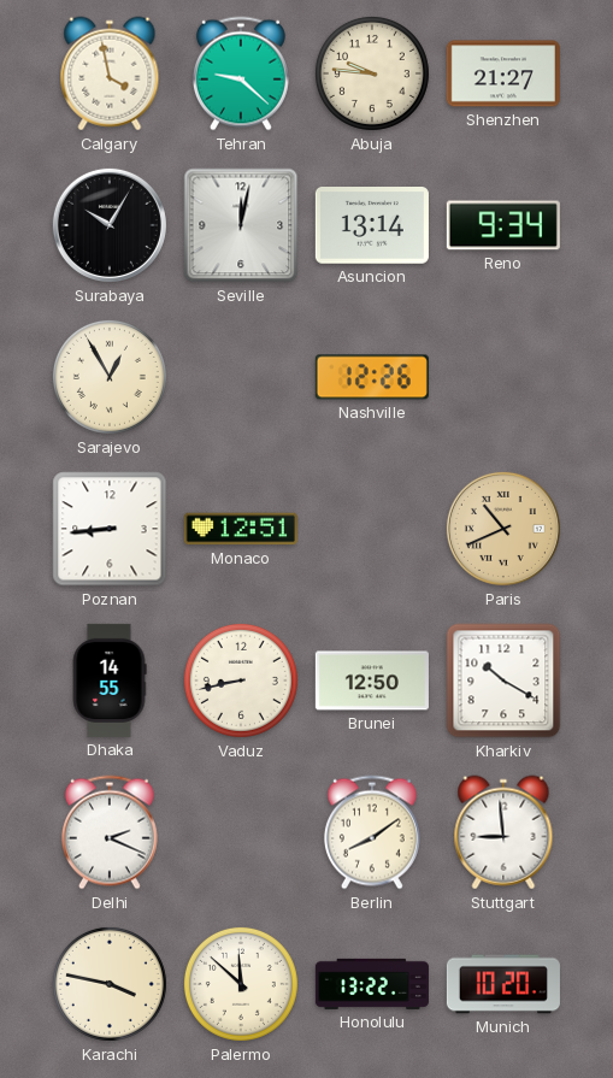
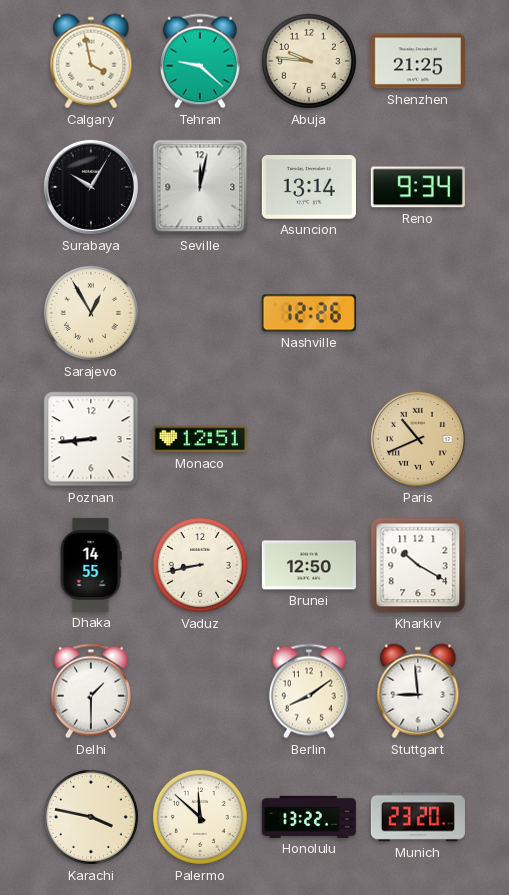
Shenzhen: 21:27 -> 21:25 (418, 61)
Delhi: 2:19 -> 1:30 (91, 691)
Munich: 10:20 -> 23:20 (418, 817)
